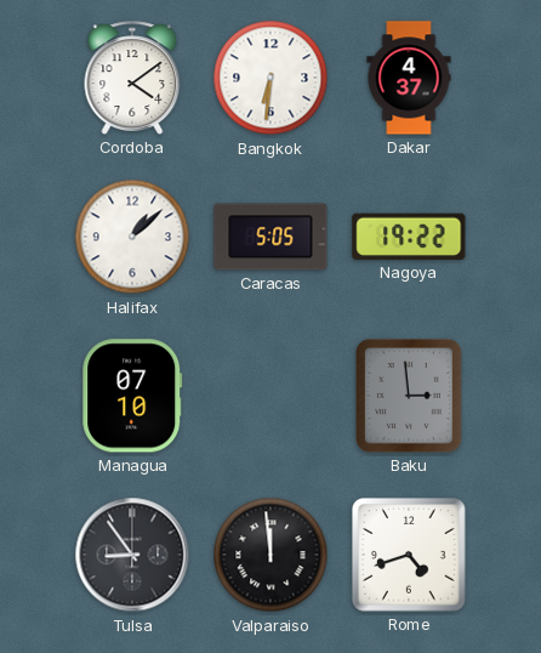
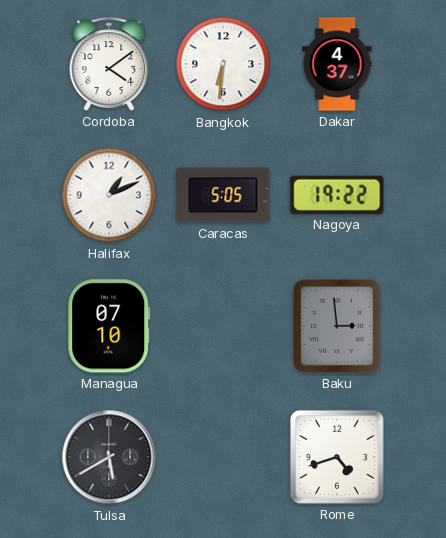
Halifax: 1:08 -> 1:11 (109, 195)
Tulsa: 8:54 -> 5:40 (109, 457)
Valparaiso: 11:59 -> none (270, 555)
